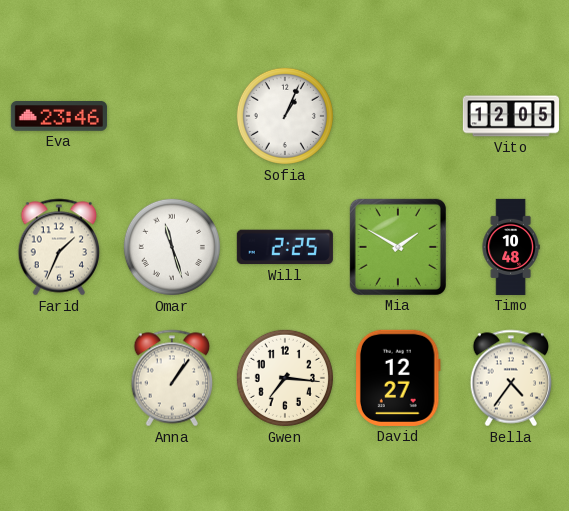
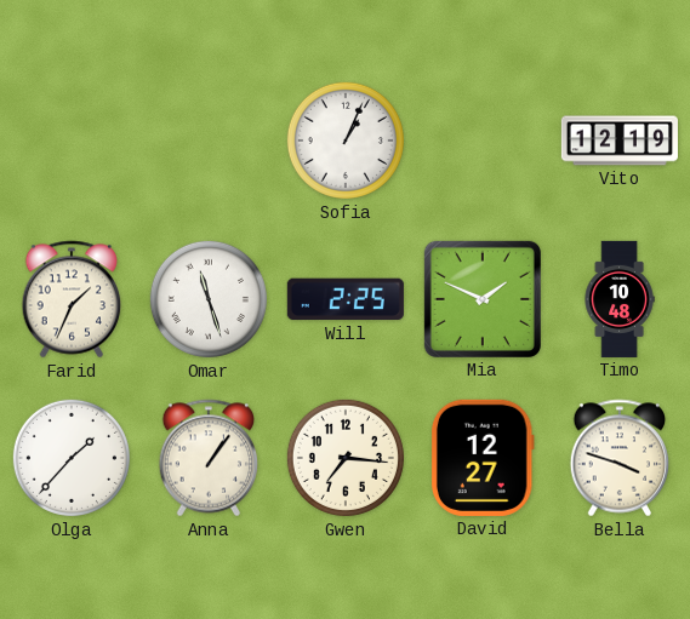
Eva: 23:46 -> none (59, 116)
Vito: 12:05 -> 12:19 (620, 141)
Mia: 1:50 -> 1:49 (483, 299)
Olga: none -> 1:37 (72, 458)
Bella: 4:36 -> 3:48 (620, 458)
